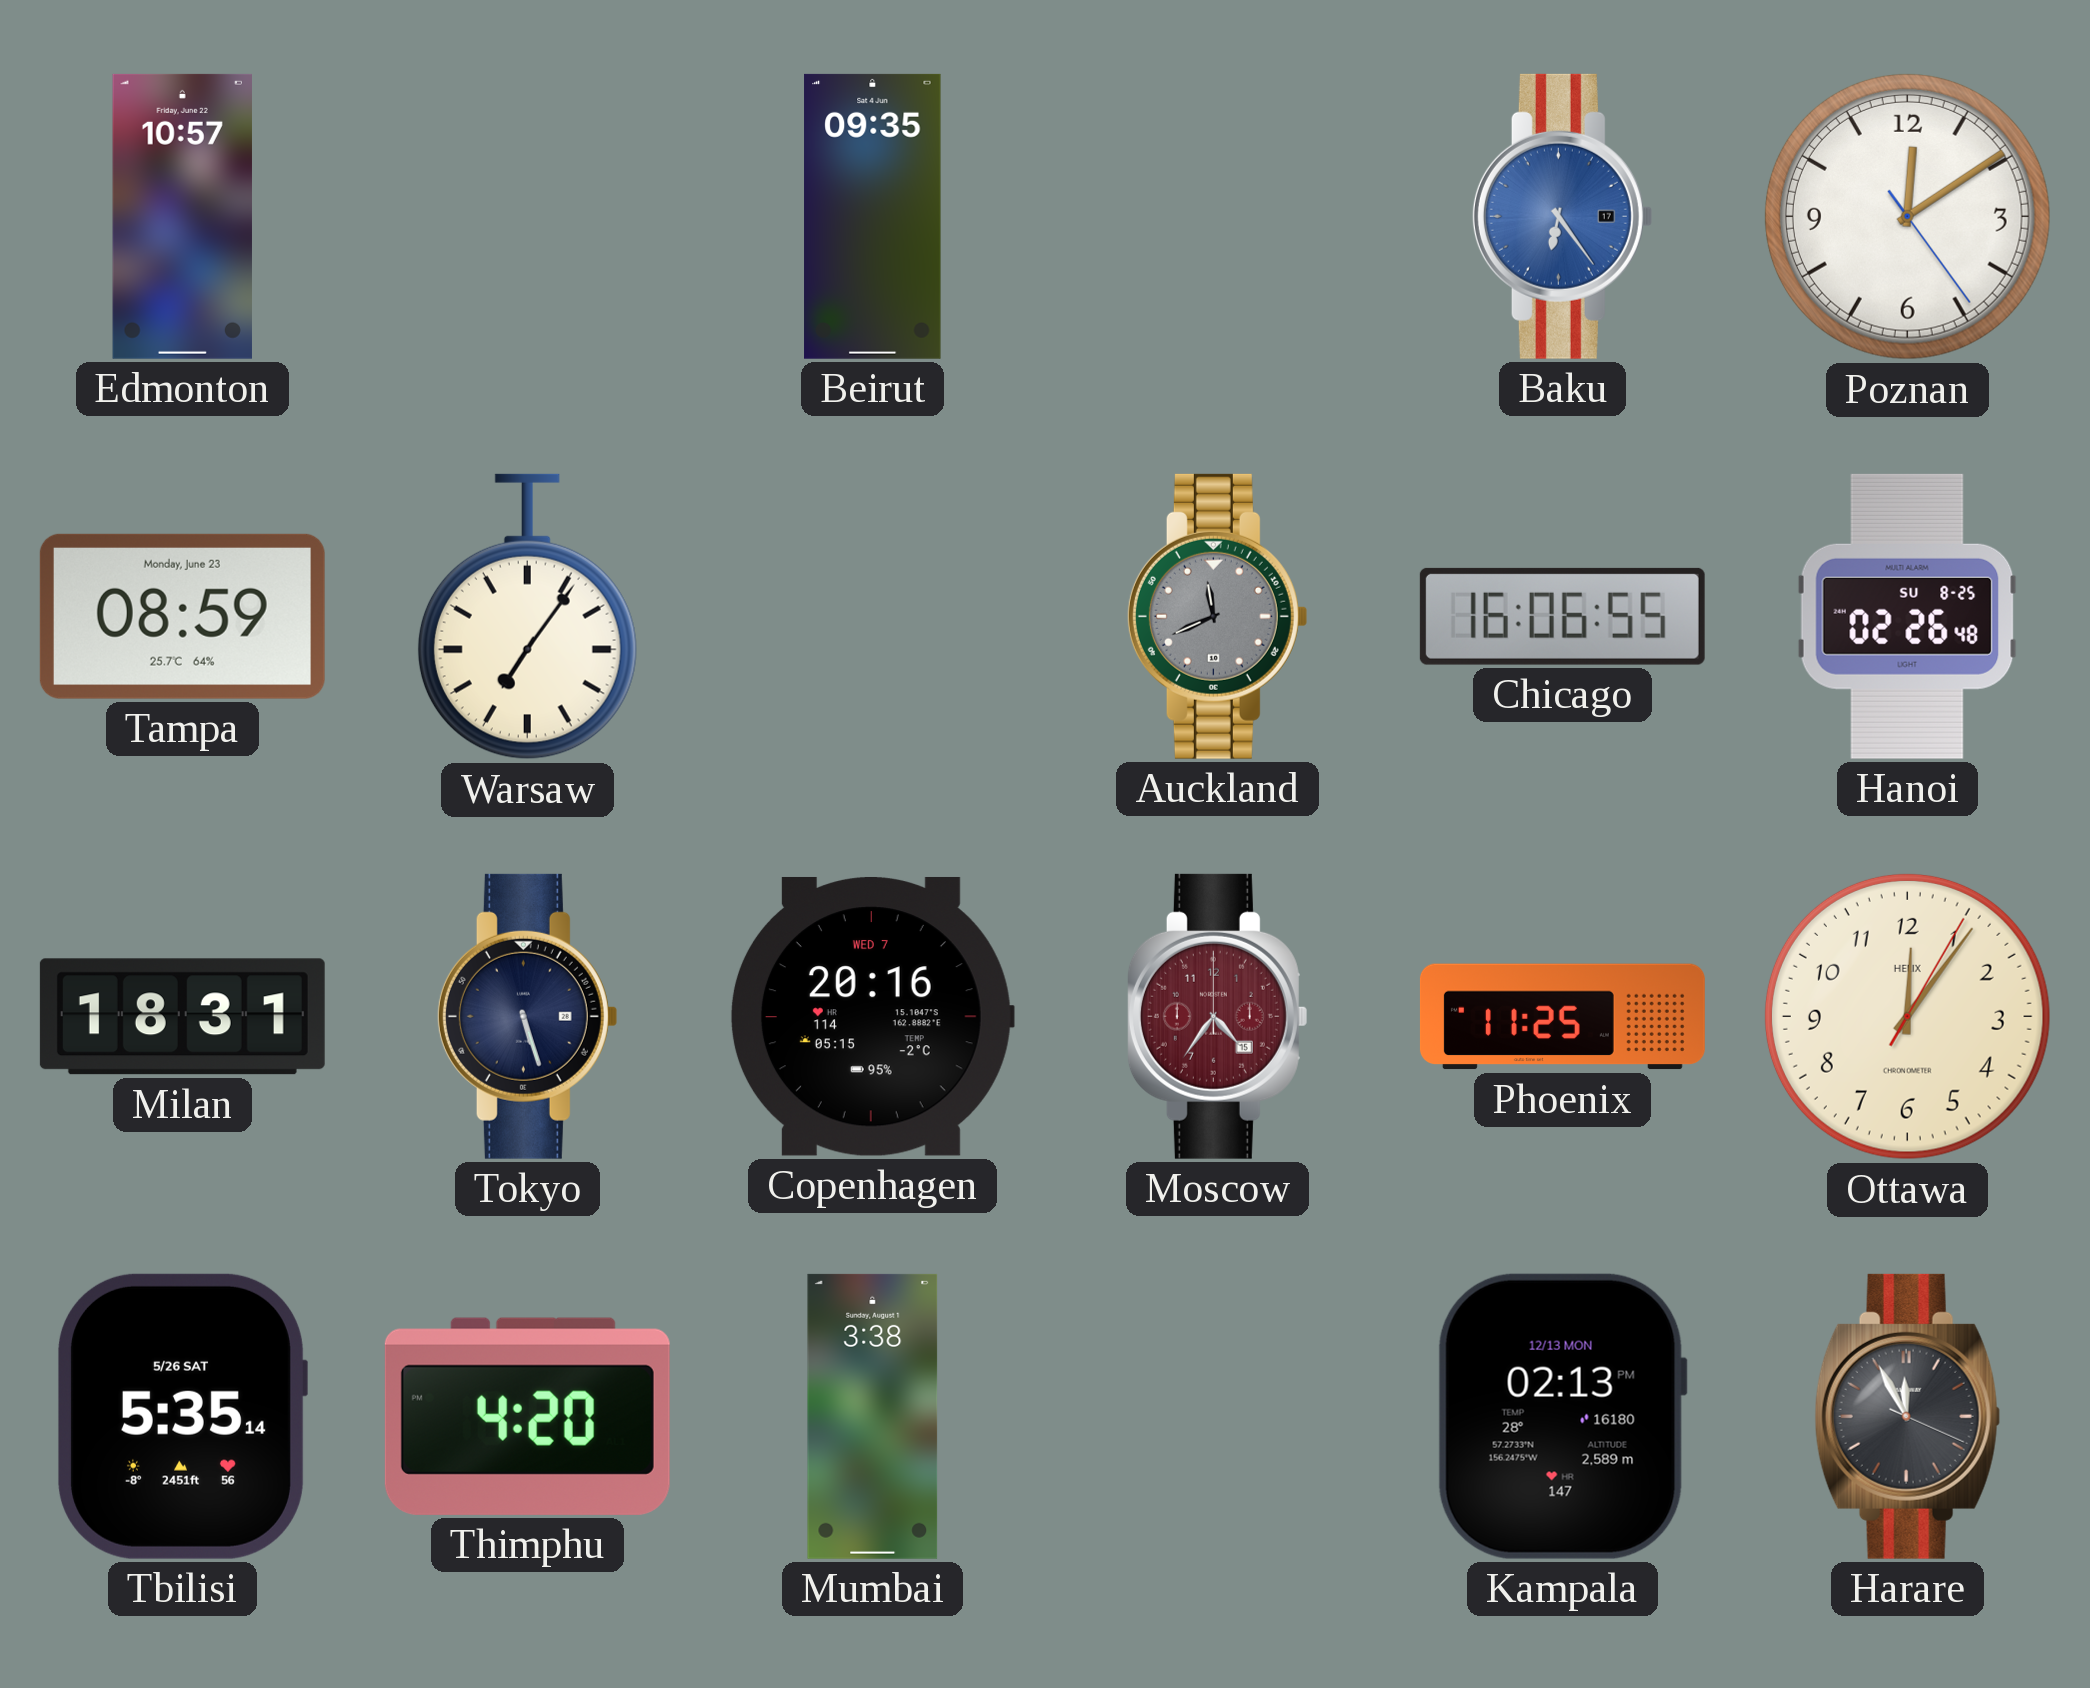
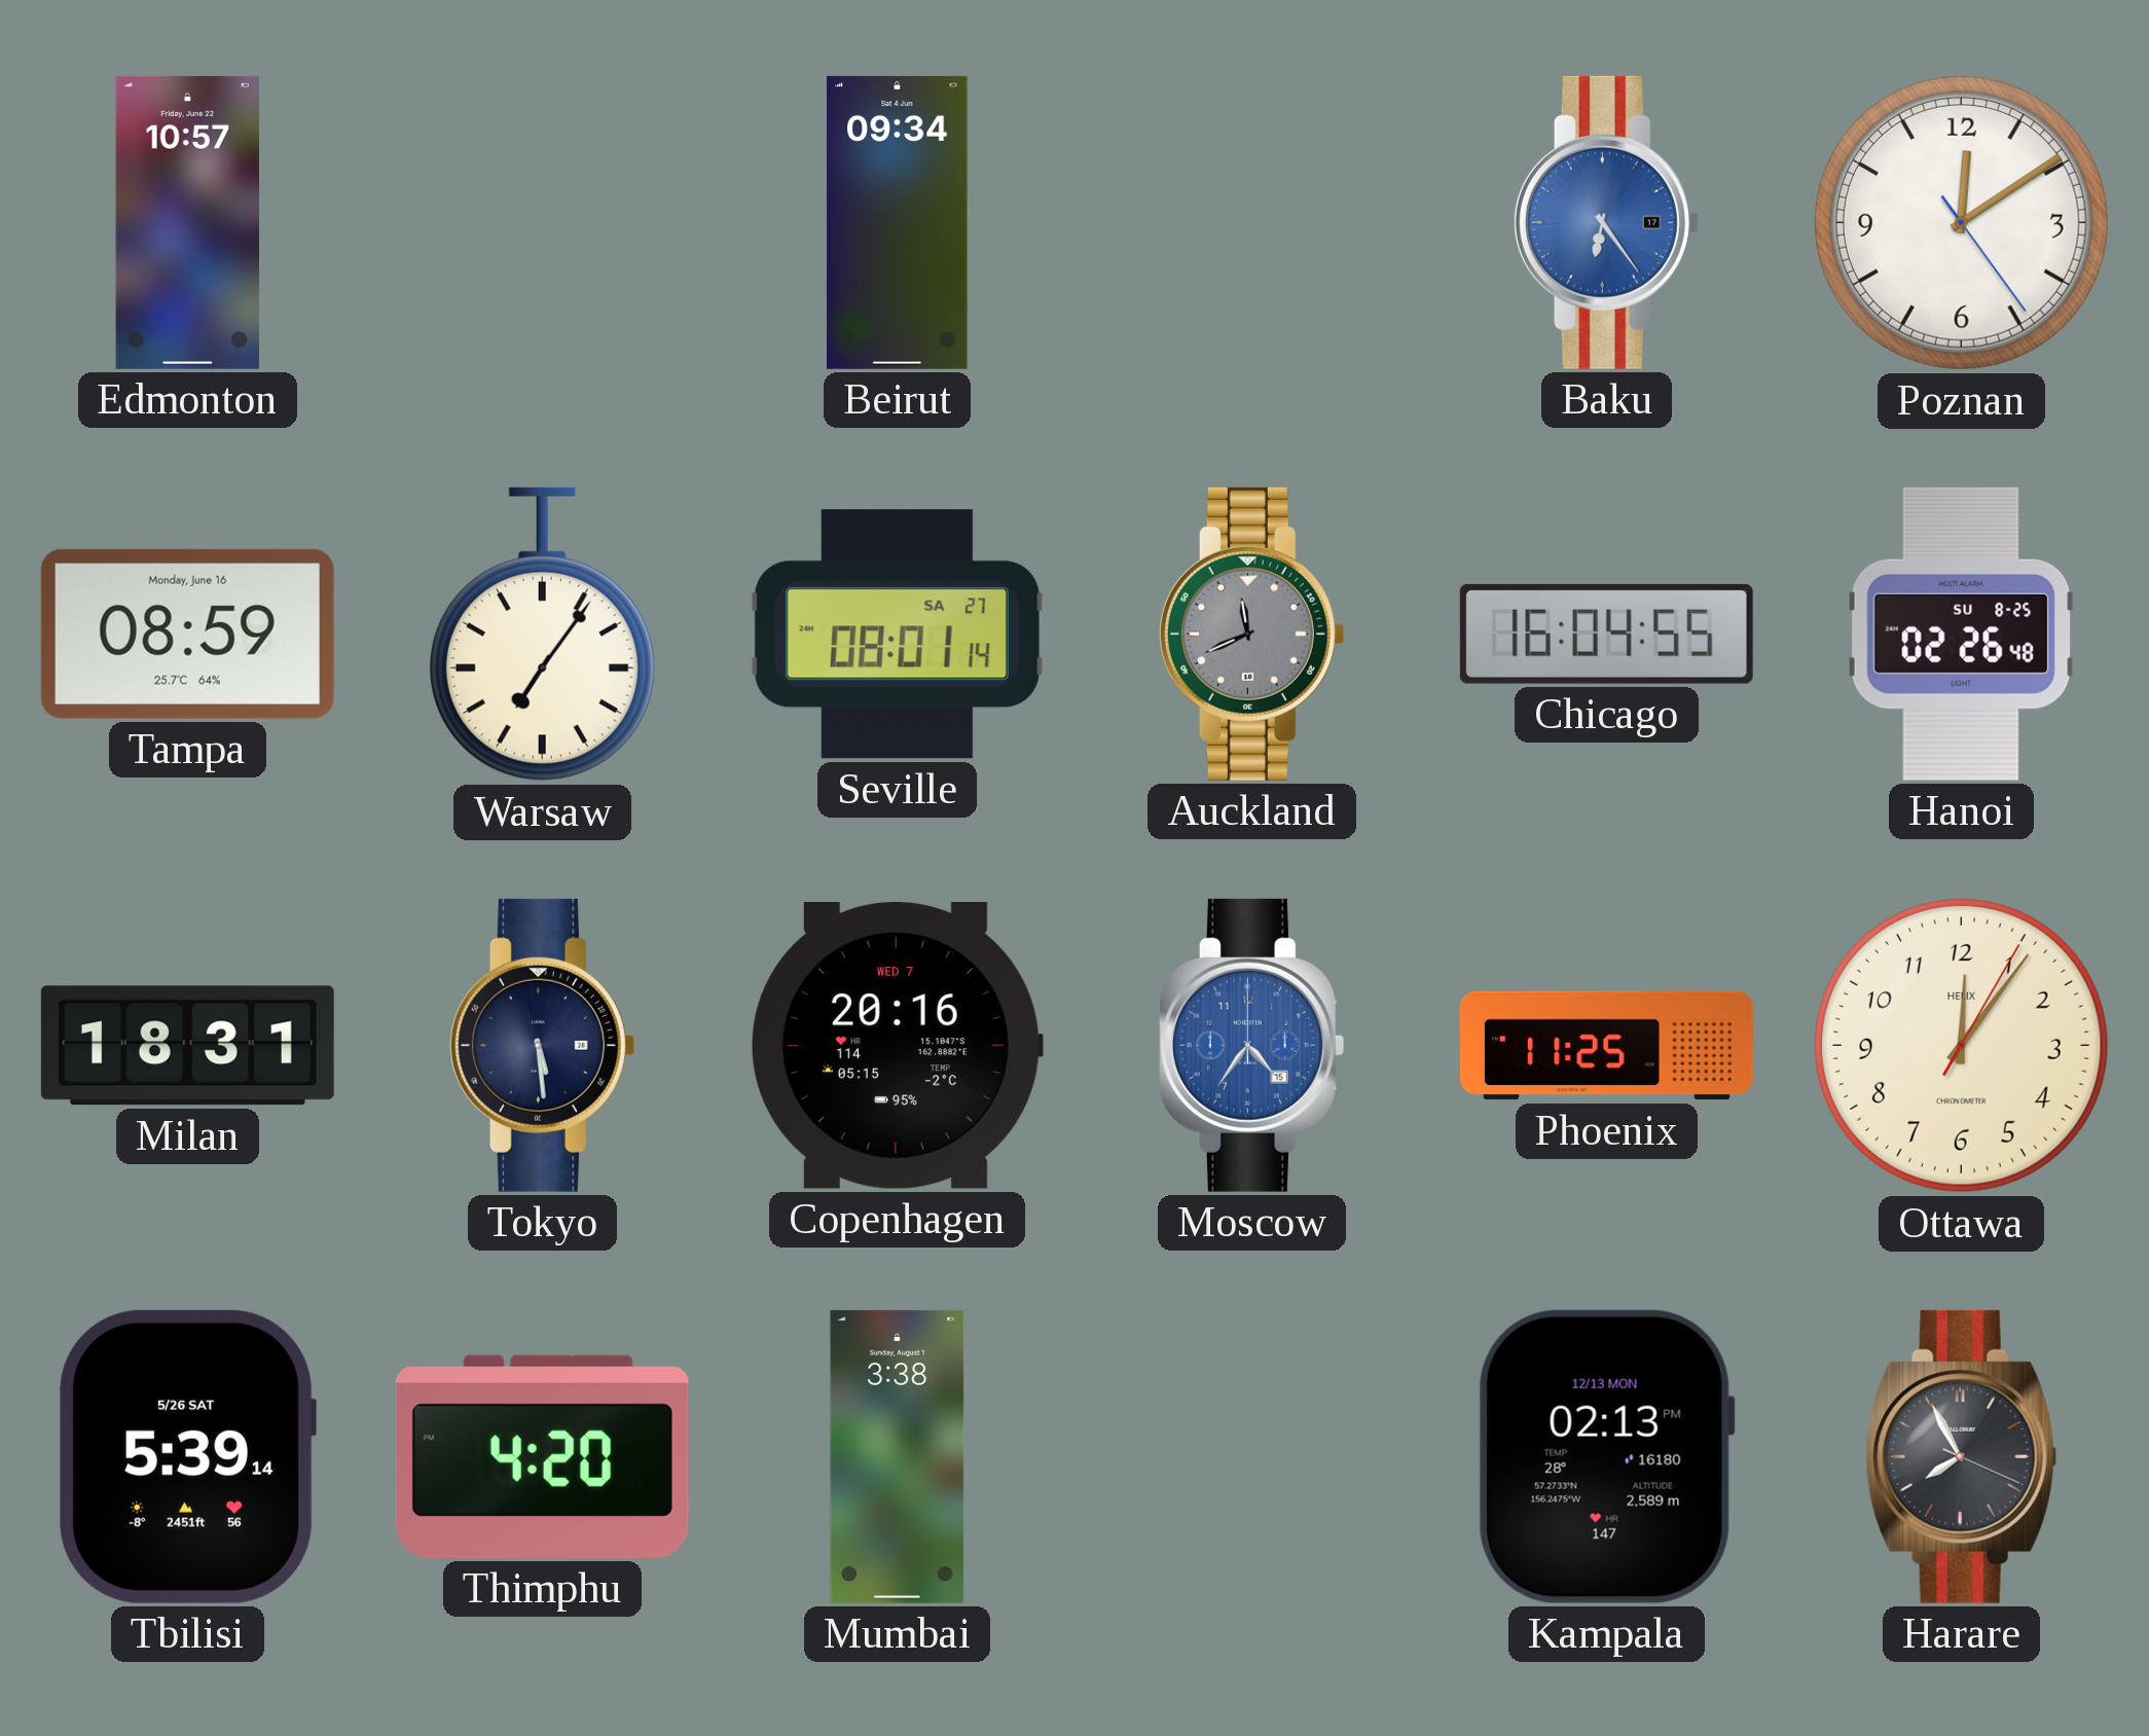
Beirut: 09:35 -> 09:34 (898, 222)
Tampa date: Monday, June 23 -> Monday, June 16 (187, 634)
Seville: none -> 08:01 (897, 635)
Chicago: 16:06 -> 16:04 (1606, 634)
Tokyo: 5:27 -> 5:29 (542, 1045)
Moscow dial: burgundy -> blue (1251, 1045)
Tbilisi: 5:35 -> 5:39 (188, 1456)
Harare: 11:55 -> 7:55 (1962, 1456)
